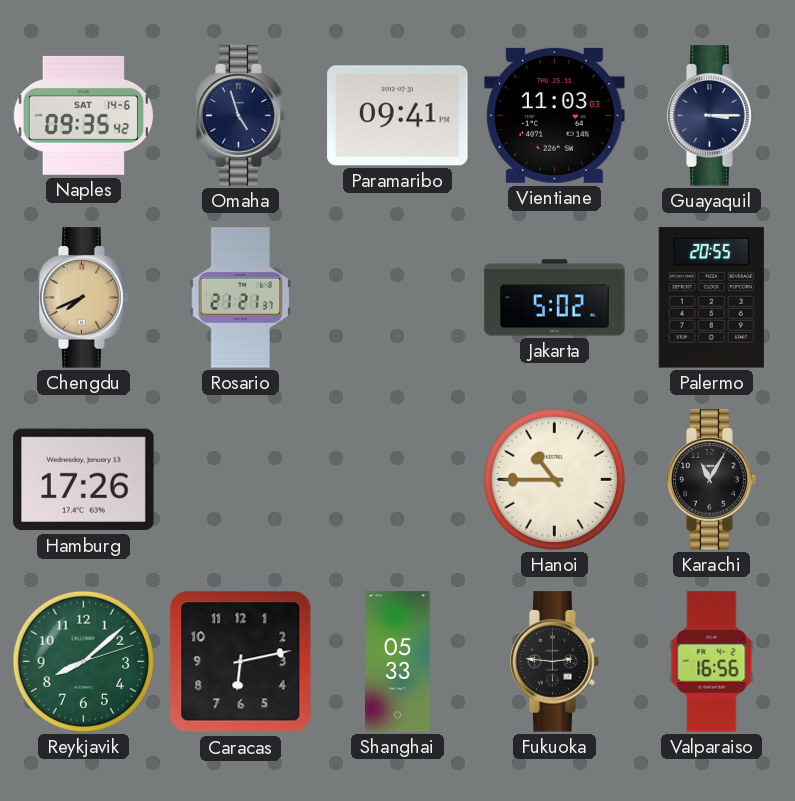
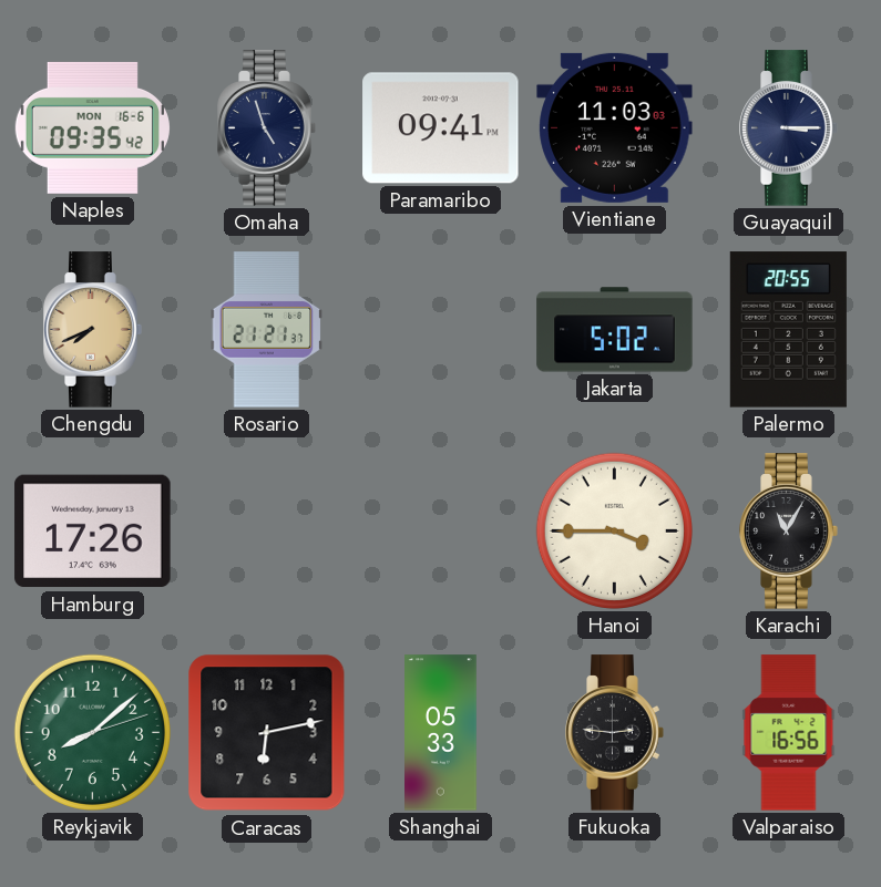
Naples date: SAT 14-6 -> MON 16-6 (92, 127)
Hanoi: 10:45 -> 3:45 (614, 530)
